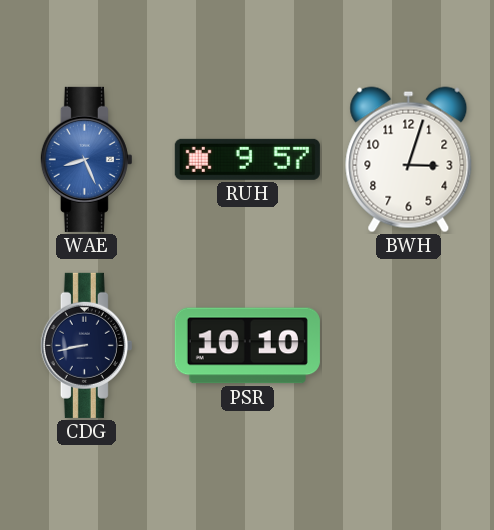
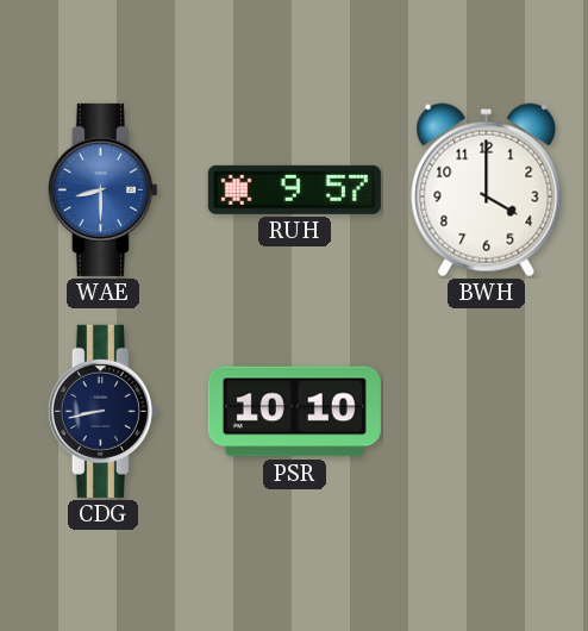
WAE: 8:26 -> 8:30 (102, 189)
BWH: 3:03 -> 4:00 (487, 190)
